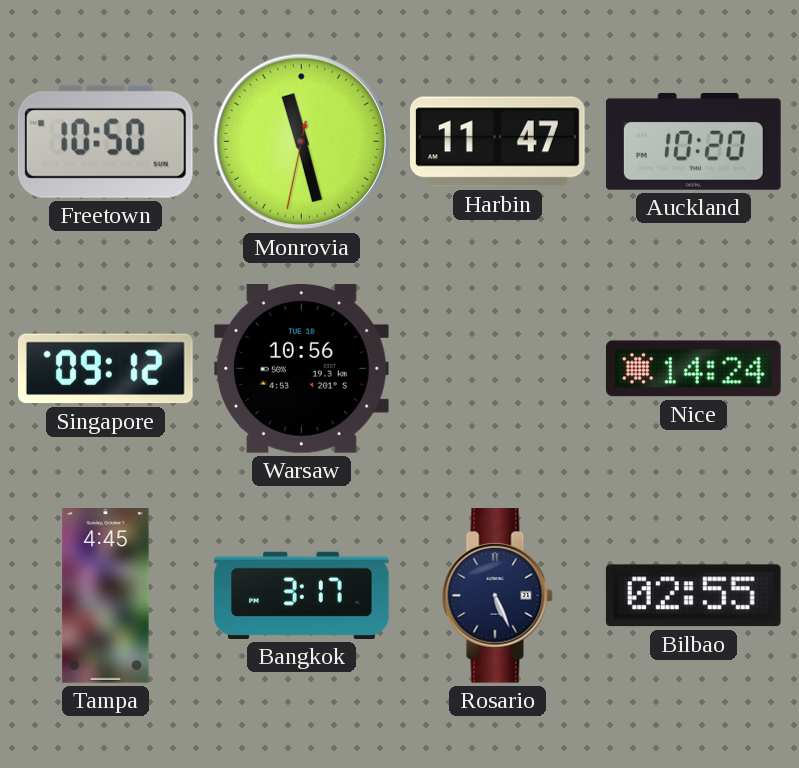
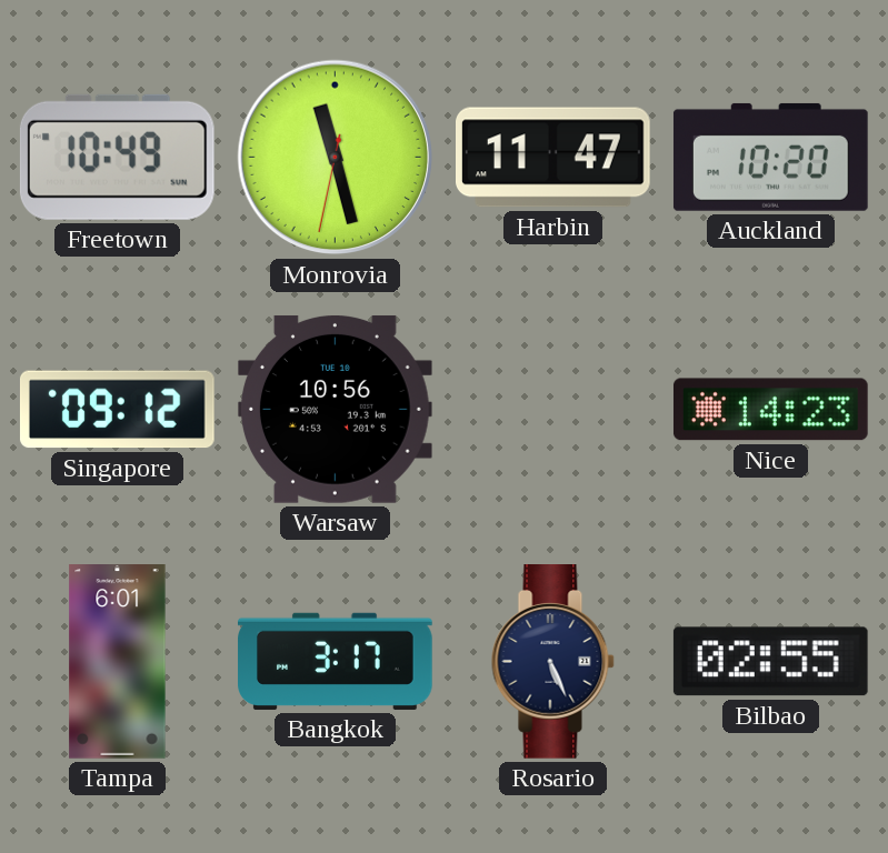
Freetown: 10:50 -> 10:49 (117, 157)
Nice: 14:24 -> 14:23 (770, 410)
Tampa: 4:45 -> 6:01 (118, 662)
